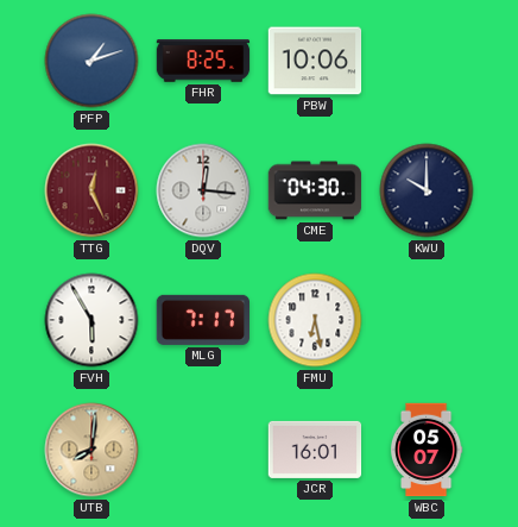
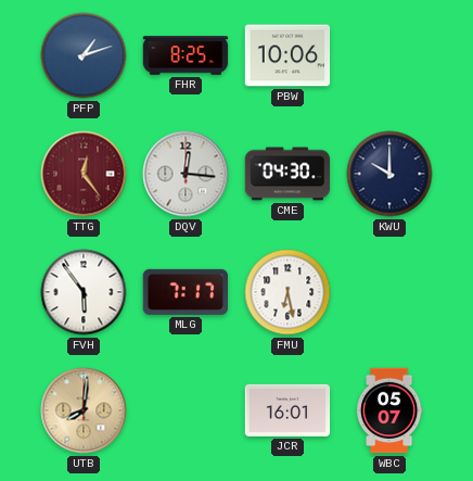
TTG: 12:26 -> 12:24 (84, 174)
FVH: 5:55 -> 5:54 (84, 292)
